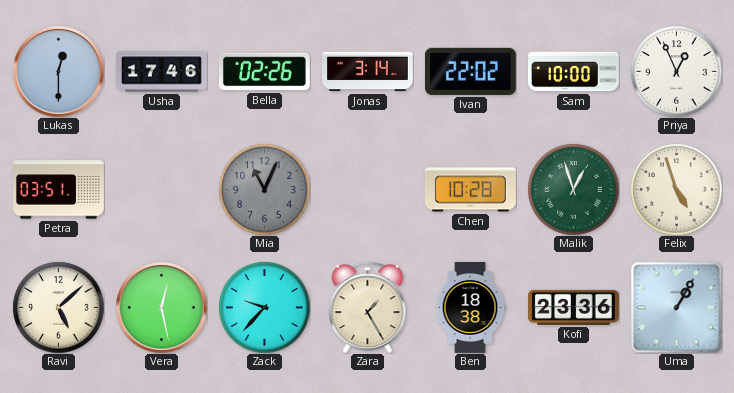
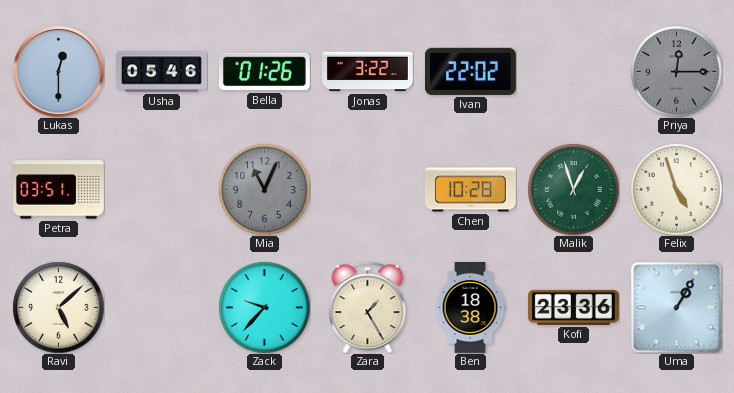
Usha: 17:46 -> 05:46 (162, 72)
Bella: 02:26 -> 01:26 (264, 72)
Jonas: 3:14 -> 3:22 (368, 72)
Sam: 10:00 -> none (574, 72)
Priya: 12:56 -> 12:15 (676, 71)
Priya dial: white -> grey (676, 71)
Vera: 12:28 -> none (161, 307)
